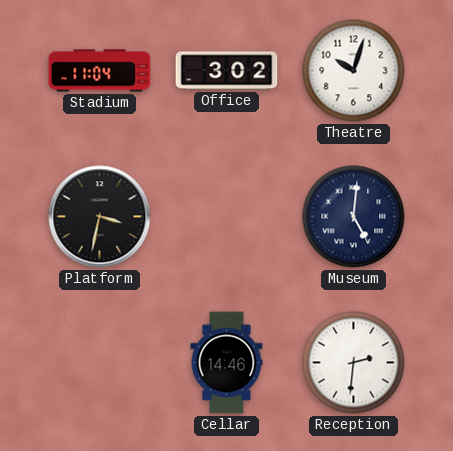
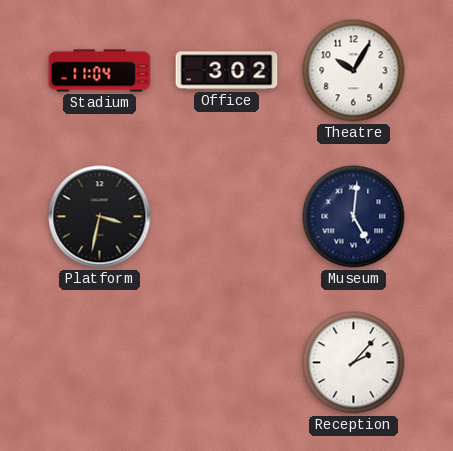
Theatre: 10:03 -> 10:05 (354, 71)
Cellar: 14:46 -> none (227, 363)
Reception: 2:31 -> 2:07 (354, 363)
